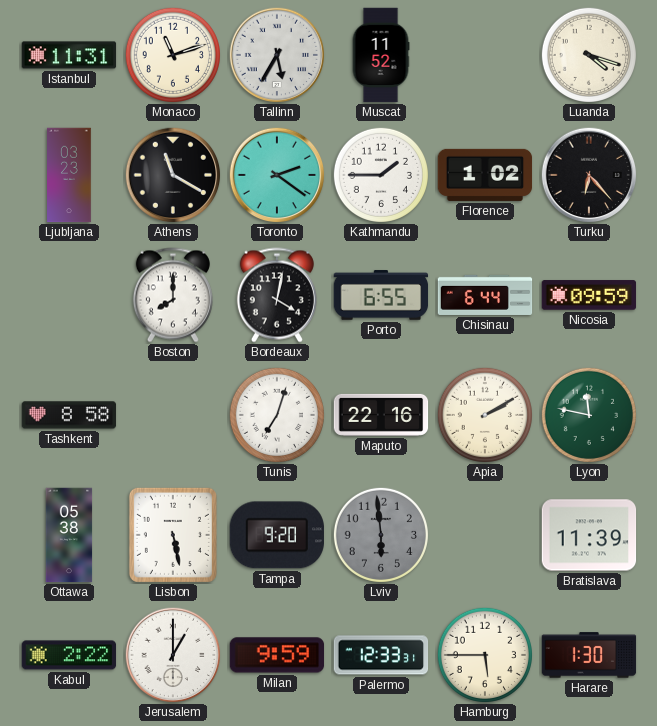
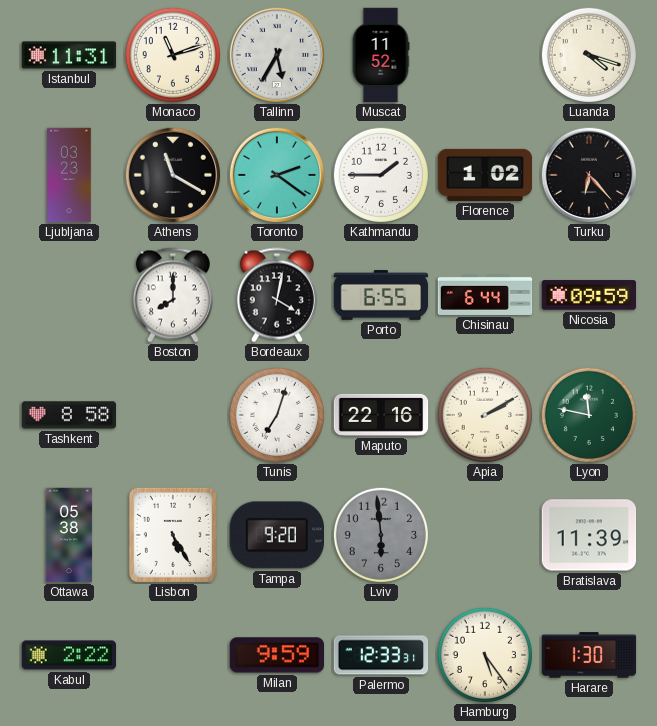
Lisbon: 5:28 -> 5:25 (173, 535)
Jerusalem: 1:00 -> none (173, 655)
Hamburg: 5:45 -> 5:24 (485, 655)
